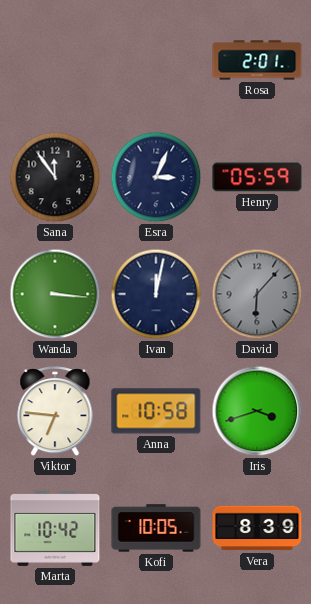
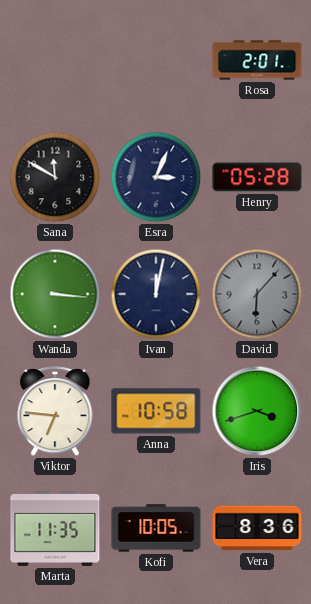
Sana: 11:54 -> 11:50 (55, 177)
Henry: 05:59 -> 05:28 (257, 177)
Marta: 10:42 -> 11:35 (55, 528)
Vera: 8:39 -> 8:36 (257, 528)
